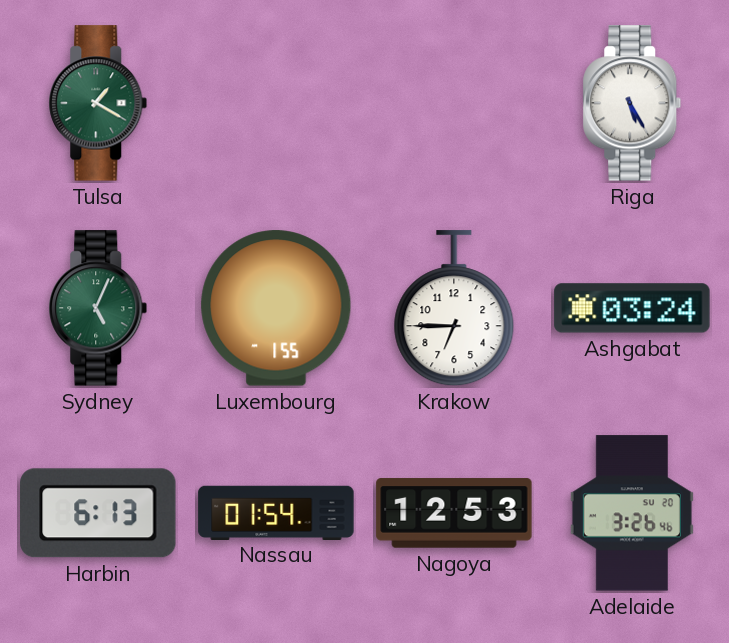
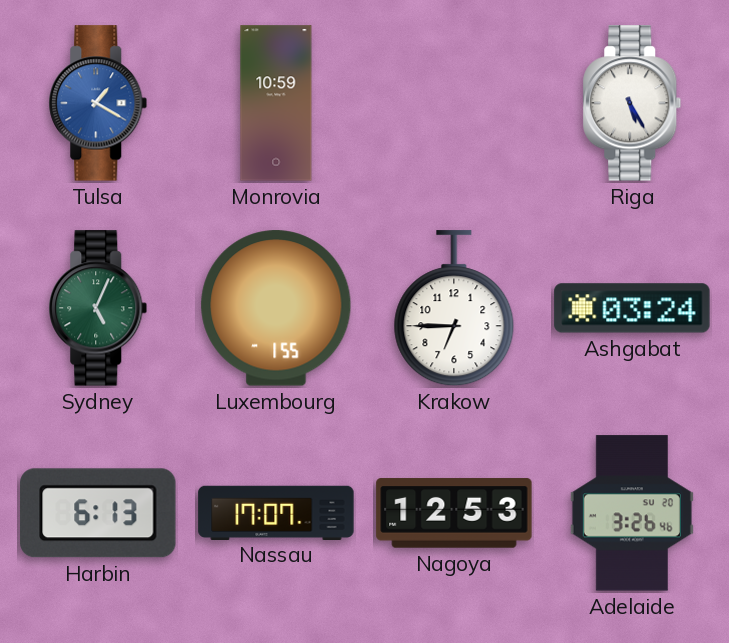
Tulsa dial: green -> blue (98, 103)
Monrovia: none -> 10:59 (276, 103)
Nassau: 01:54 -> 17:07 (276, 512)
